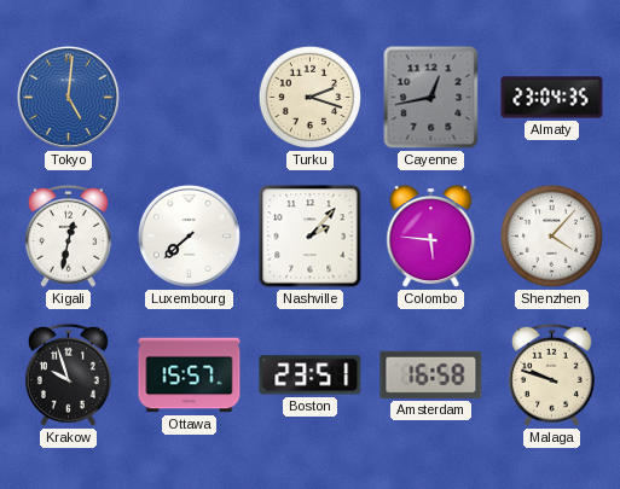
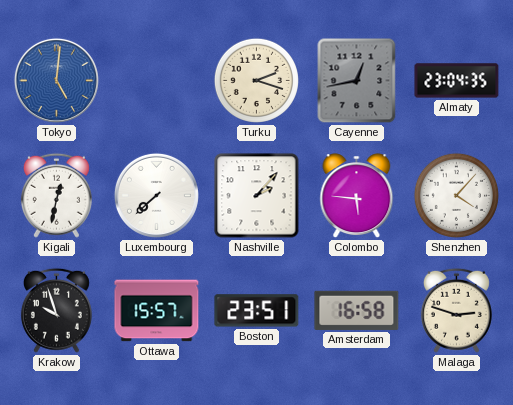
Malaga: 9:48 -> 2:48 (456, 310)
